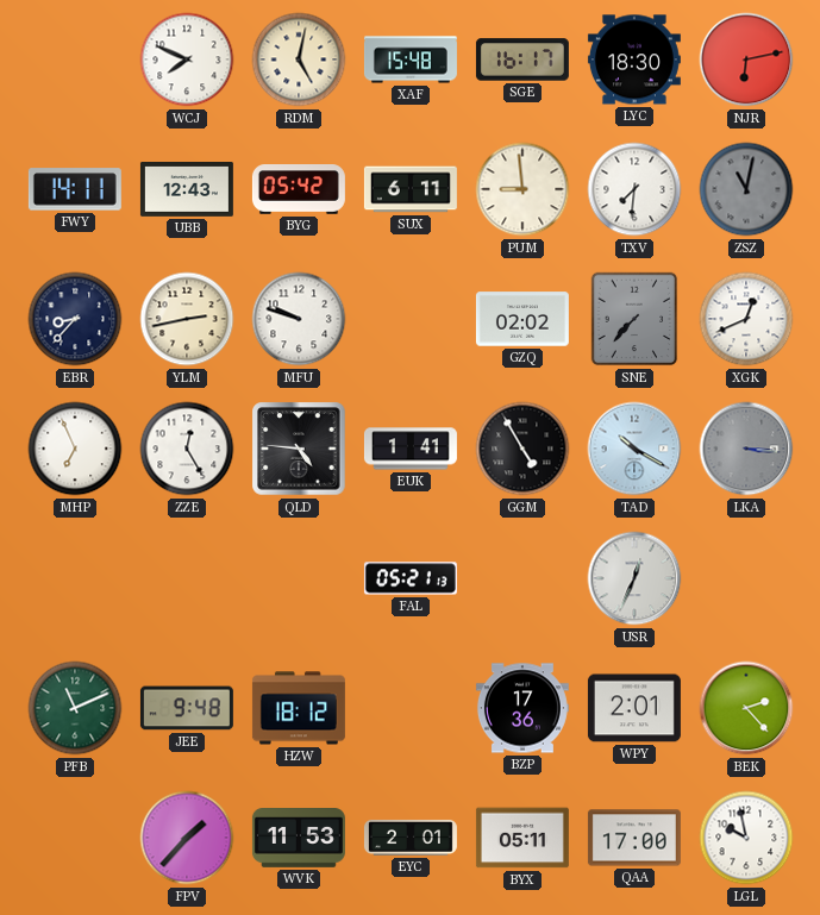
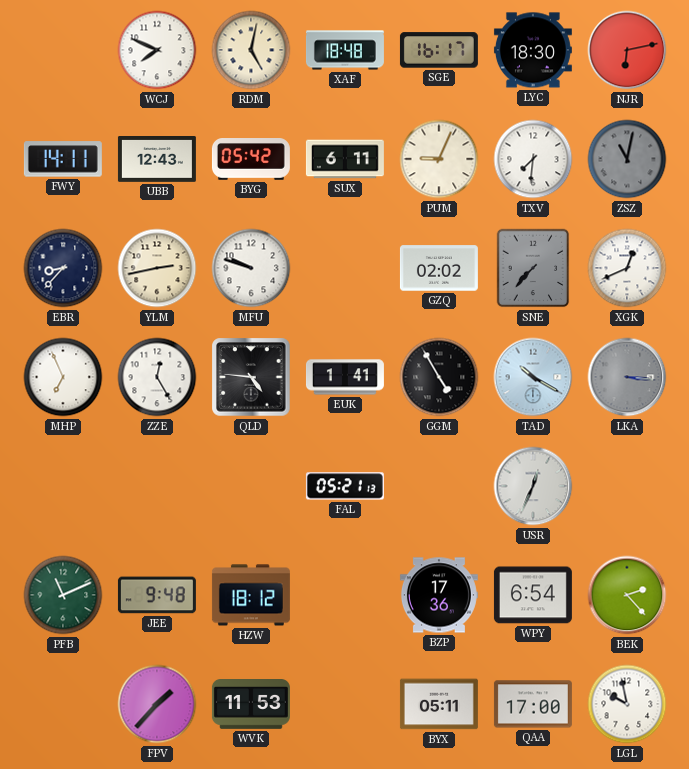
XAF: 15:48 -> 18:48 (345, 50)
PUM: 8:59 -> 9:04 (439, 159)
WPY: 2:01 -> 6:54 (533, 595)
EYC: 2:01 -> none (411, 838)
